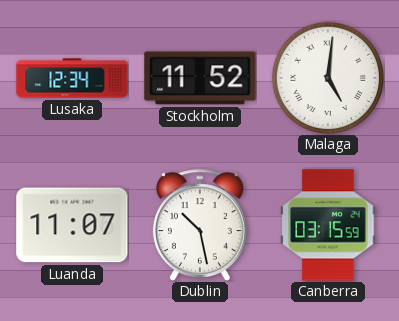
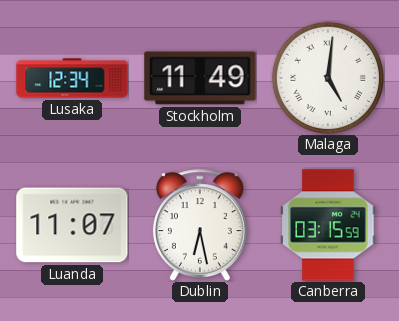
Stockholm: 11:52 -> 11:49 (200, 78)
Dublin: 10:28 -> 6:28 (200, 225)
